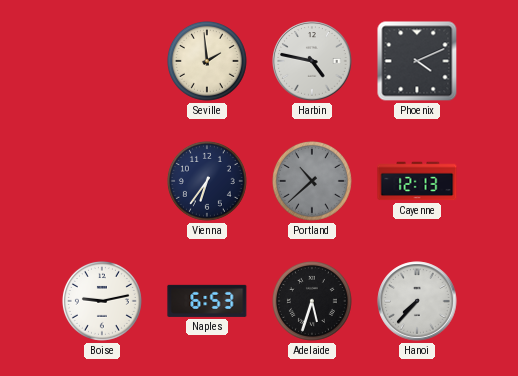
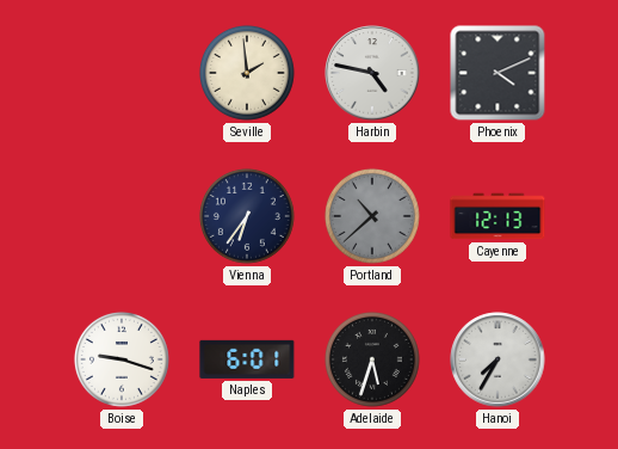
Boise: 9:13 -> 9:18 (122, 359)
Naples: 6:53 -> 6:01 (247, 359)
Hanoi: 7:37 -> 7:35 (498, 359)
